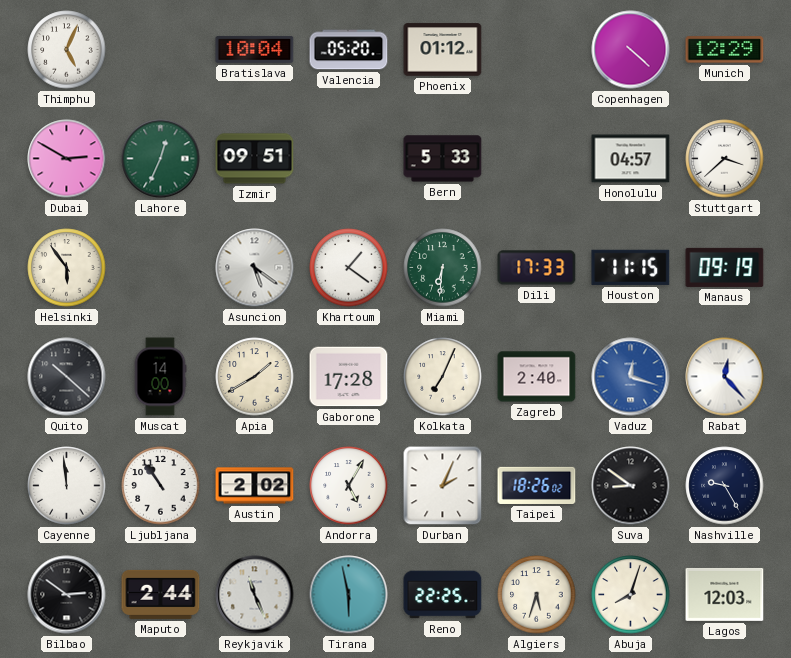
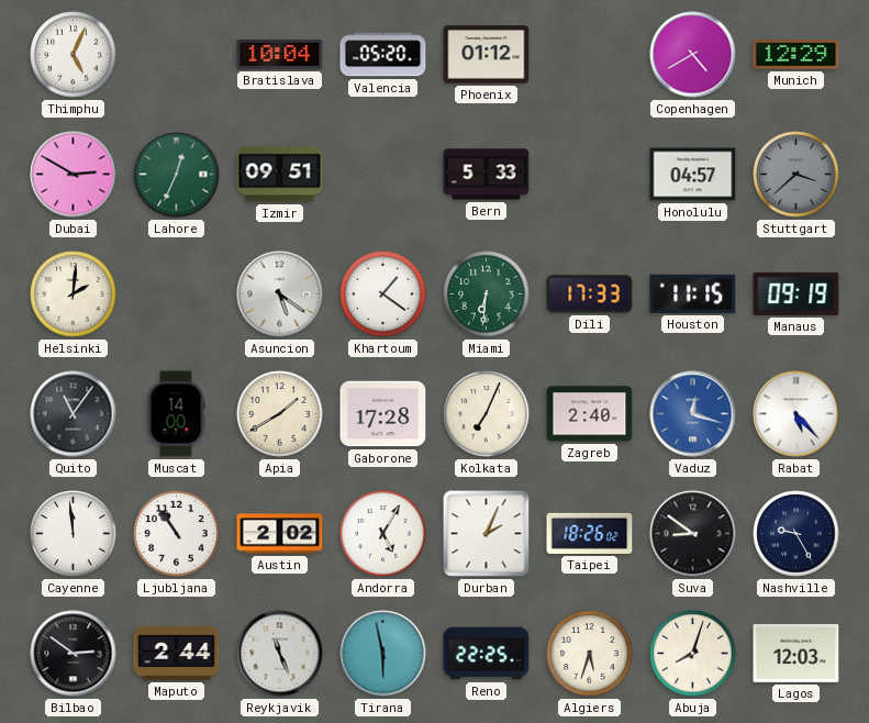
Copenhagen: 4:22 -> 4:40 (693, 55)
Stuttgart dial: white -> grey (796, 175)
Helsinki: 5:54 -> 2:01 (74, 294)
Quito: 10:22 -> 11:06 (74, 414)
Rabat: 12:23 -> 5:23 (796, 414)
